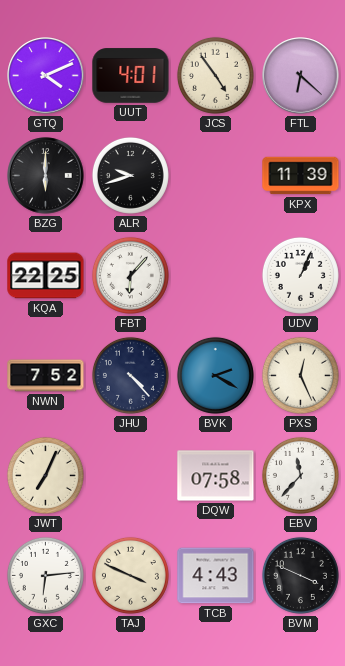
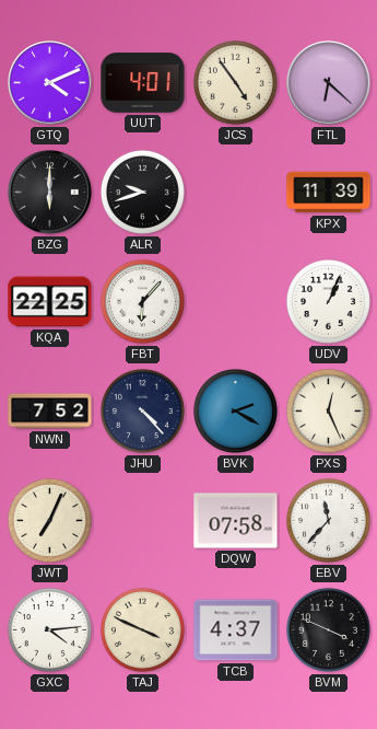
GXC: 6:14 -> 4:14 (49, 629)
TCB: 4:43 -> 4:37 (236, 630)
